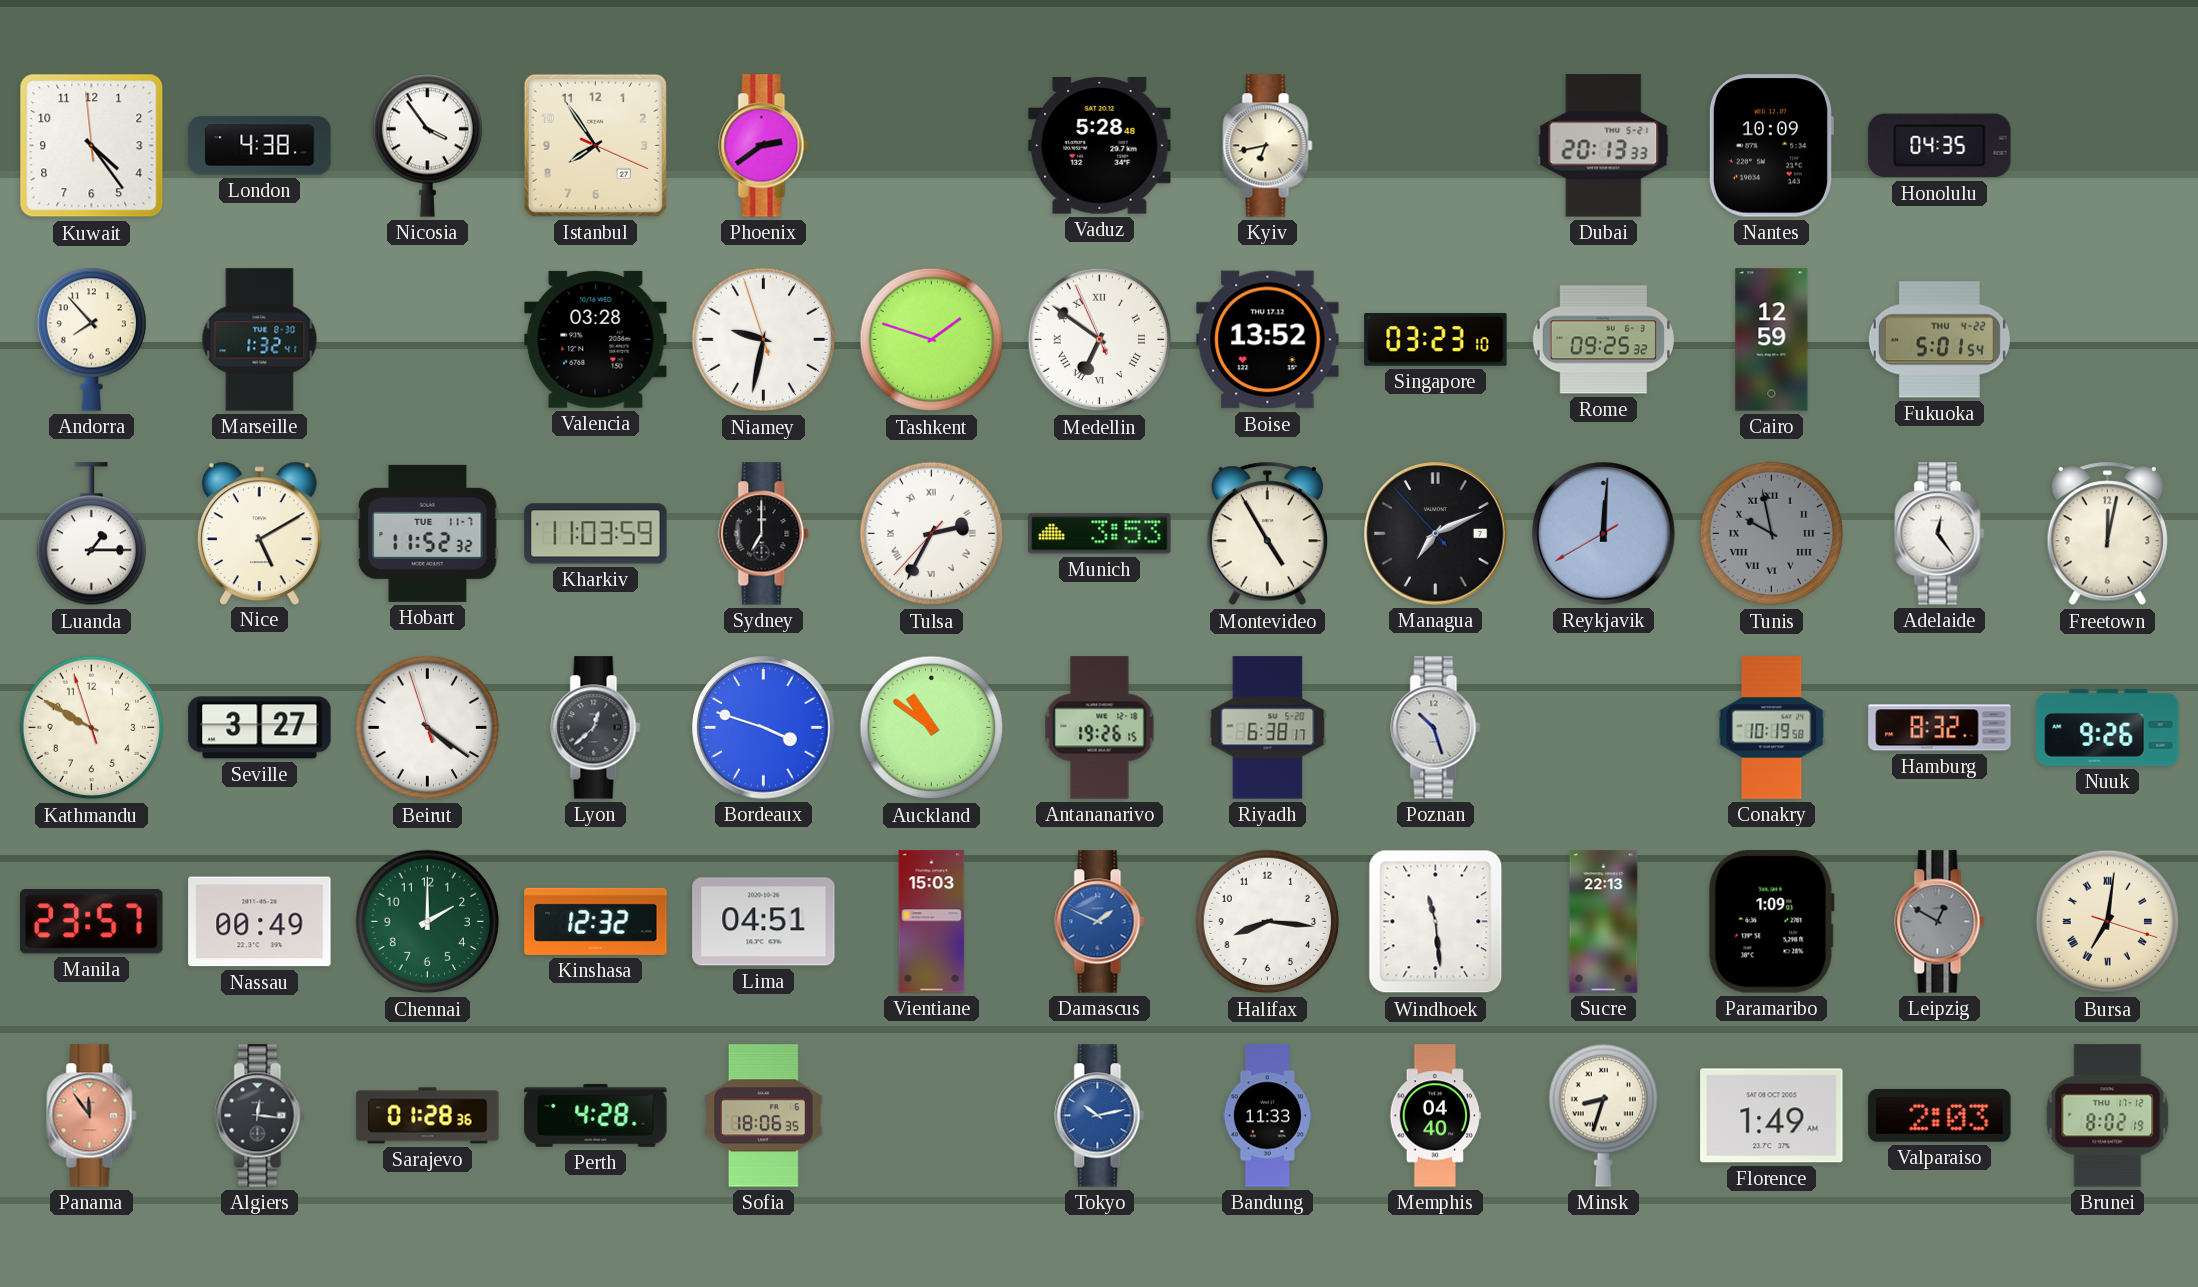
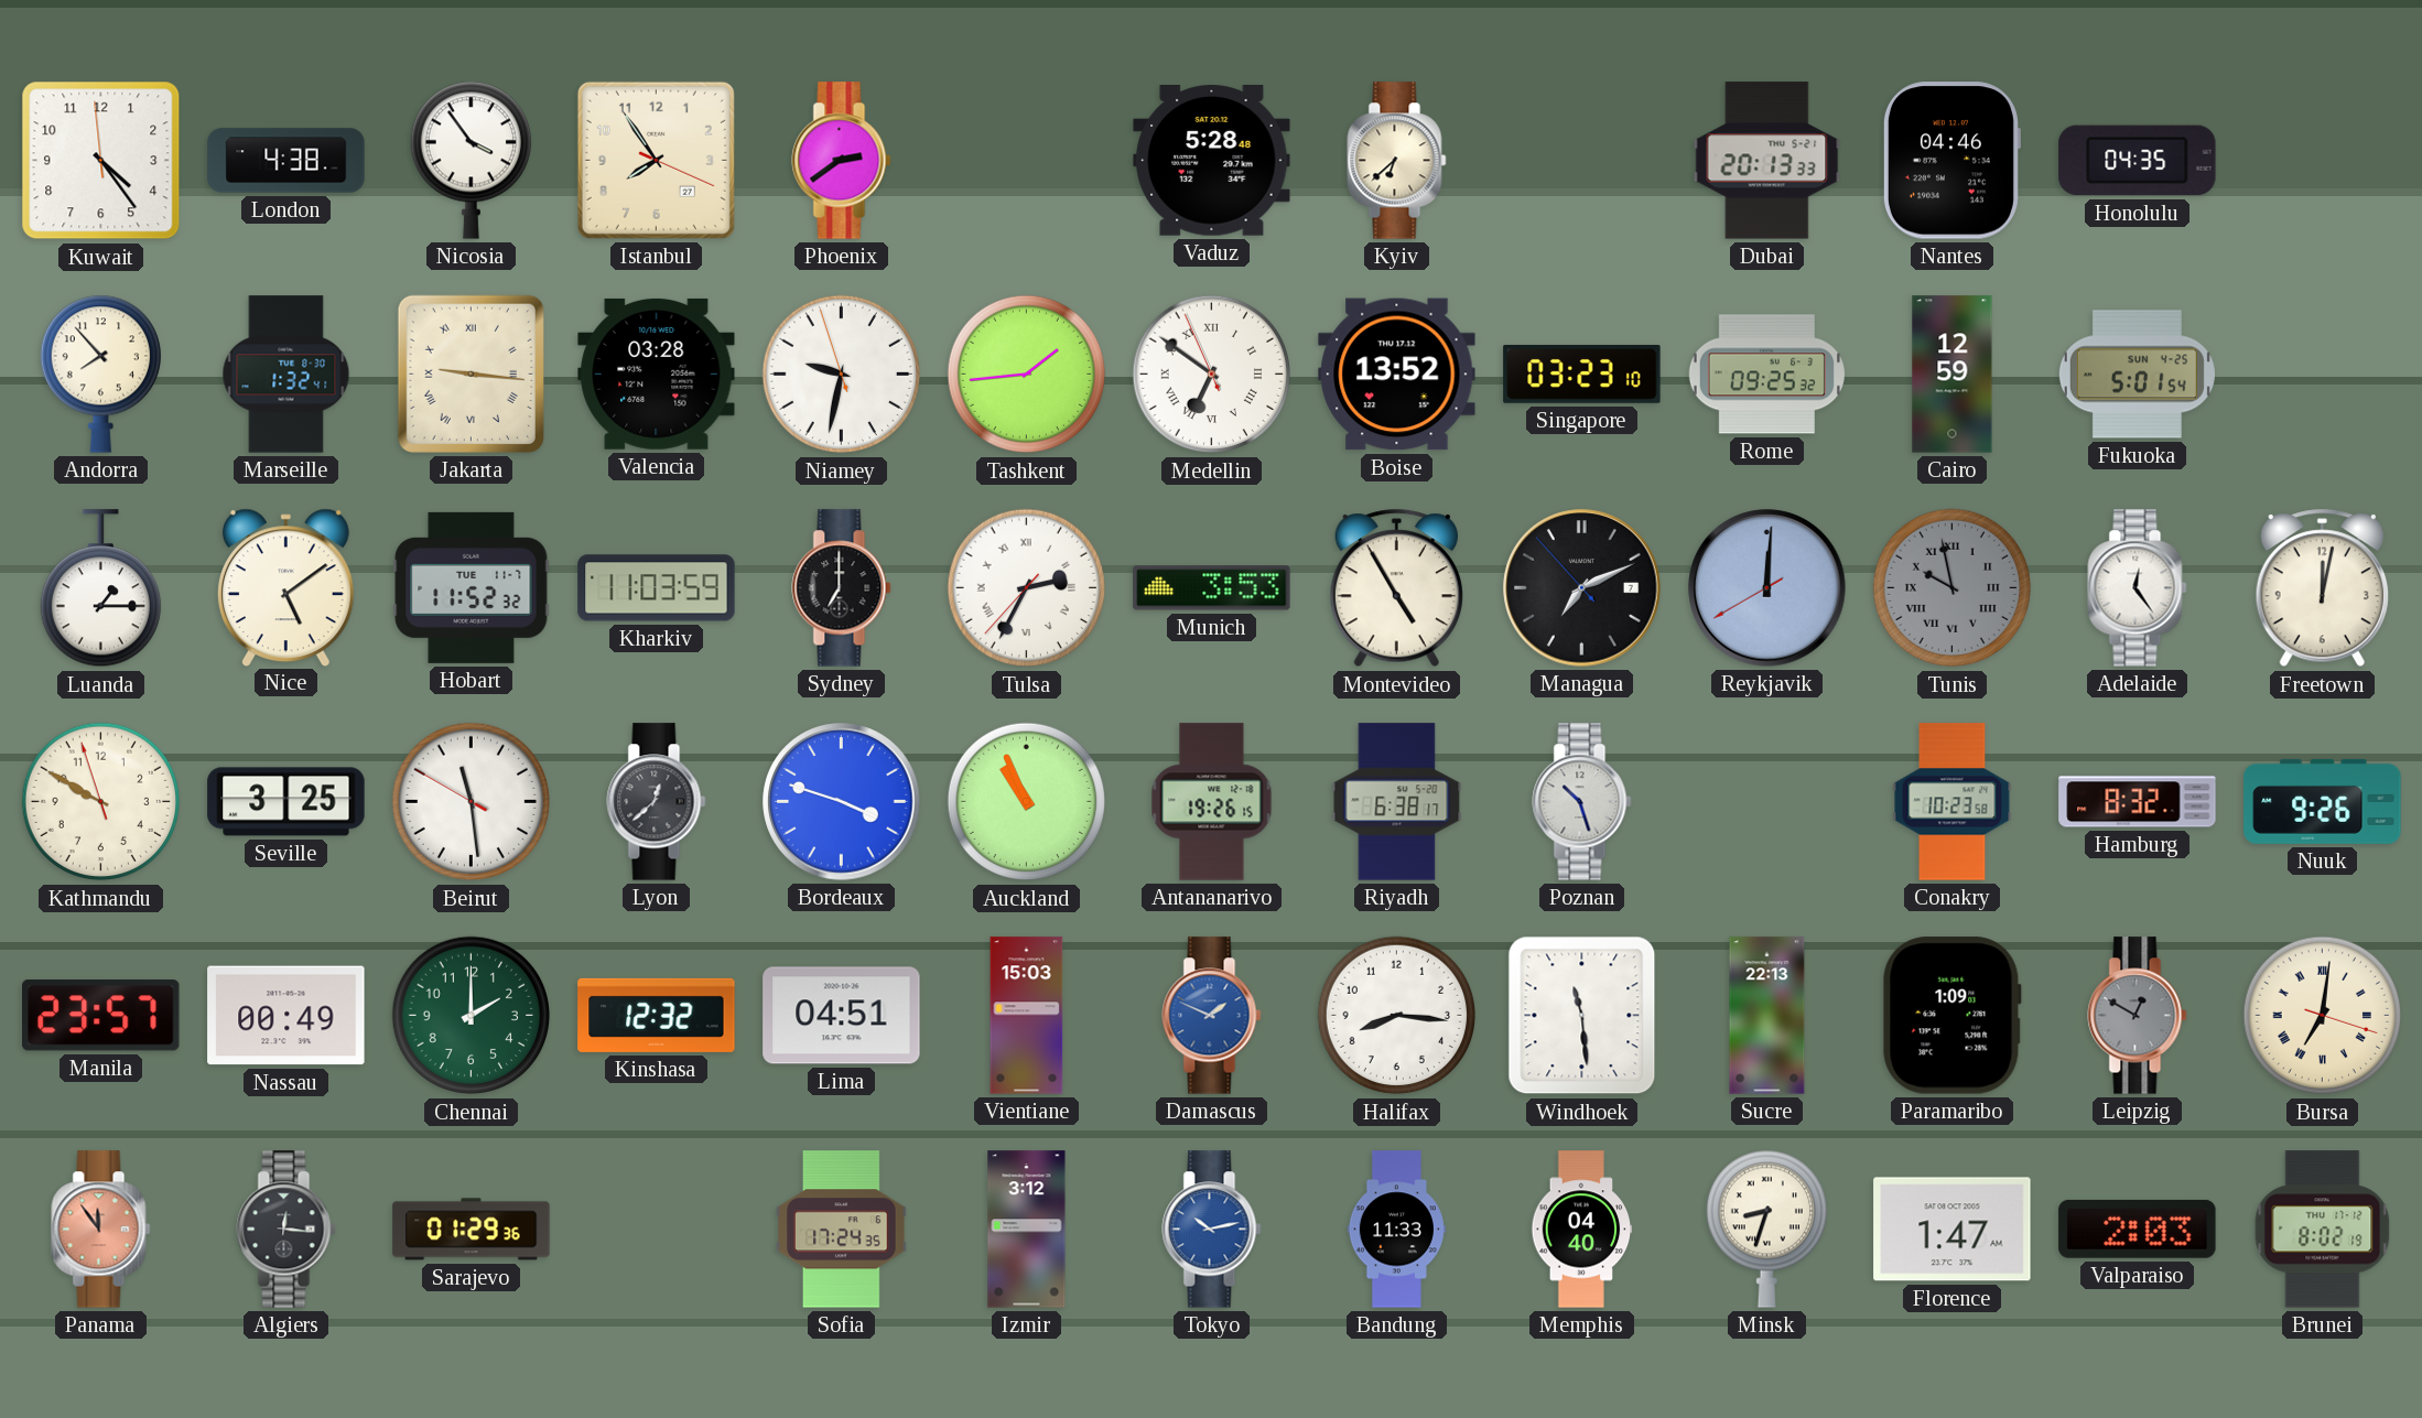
Kyiv: 6:43 -> 6:38 (1397, 161)
Nantes: 10:09 -> 04:46 (1951, 161)
Jakarta: none -> 9:16 (471, 374)
Tashkent: 1:48 -> 1:44 (1027, 375)
Fukuoka date: THU 4-22 -> SUN 4-25 (2137, 375)
Nice: 5:10 -> 5:09 (285, 587)
Seville: 3:27 -> 3:25 (286, 802)
Beirut: 4:20 -> 11:28 (472, 802)
Auckland: 10:51 -> 10:56 (1027, 802)
Conakry: 10:19 -> 10:23 (1953, 802)
Sarajevo: 01:28 -> 01:29 (472, 1230)
Perth: 4:28 -> none (596, 1115)
Sofia: 18:06 -> 17:24 (842, 1230)
Izmir: none -> 3:12 (1027, 1230)
Florence: 1:49 -> 1:47 (1953, 1230)
